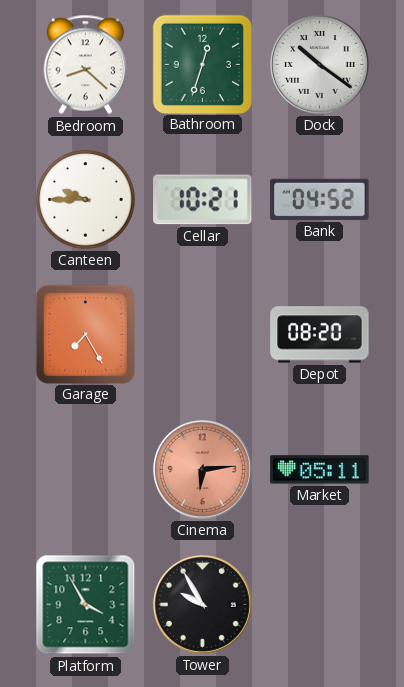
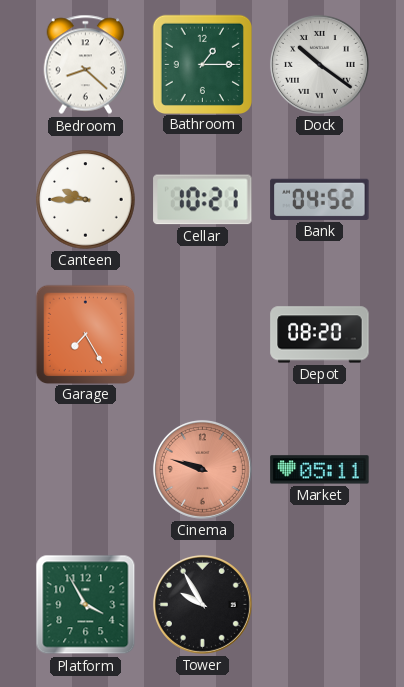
Bathroom: 12:33 -> 1:15 (202, 64)
Cinema: 6:14 -> 9:48 (202, 469)
